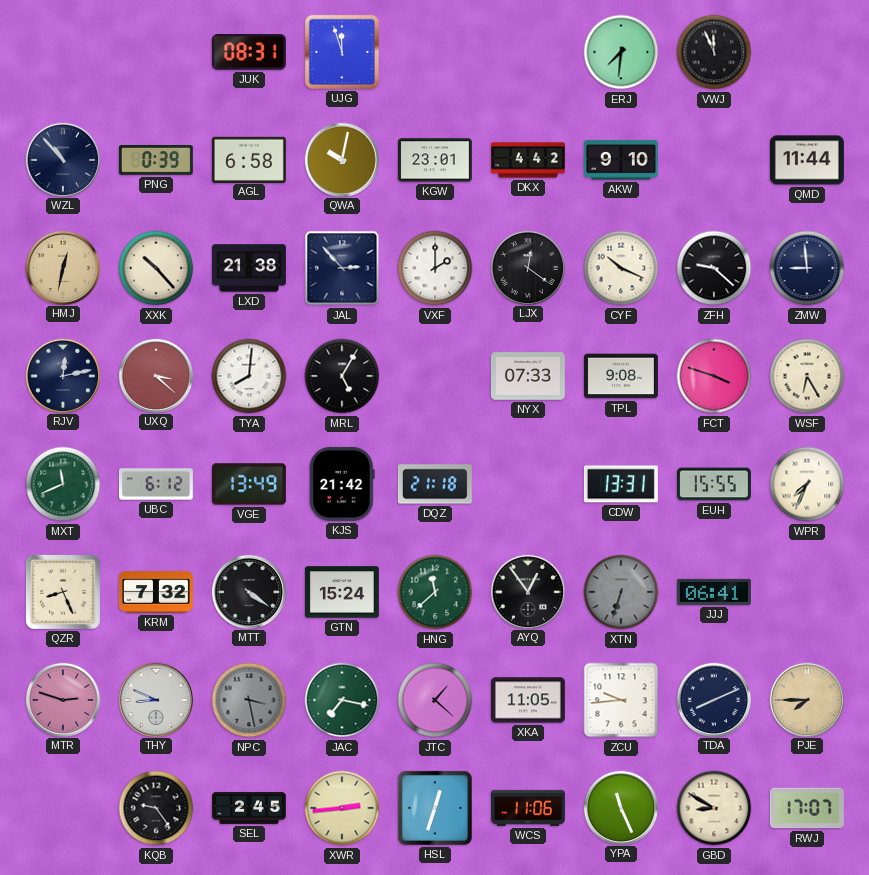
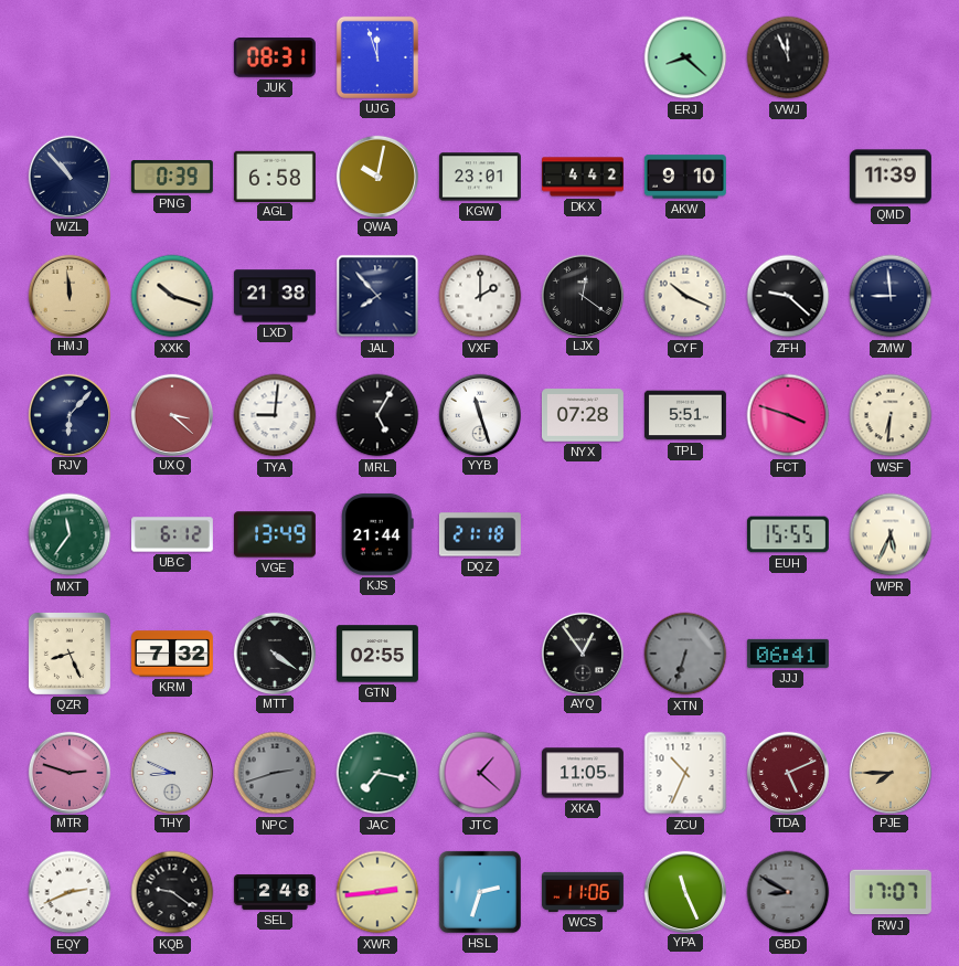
ERJ: 7:31 -> 8:22 (685, 57)
QMD: 11:44 -> 11:39 (891, 177)
HMJ: 12:32 -> 11:59 (68, 295)
XXK: 10:23 -> 10:18 (172, 296)
JAL: 2:53 -> 7:53 (377, 296)
RJV: 12:13 -> 6:07 (68, 414)
TYA: 8:01 -> 9:01 (275, 415)
YYB: none -> 11:27 (479, 414)
NYX: 07:33 -> 07:28 (583, 415)
TPL: 9:08 -> 5:51 (685, 415)
WSF: 6:25 -> 6:31 (891, 415)
MXT: 11:41 -> 11:36 (70, 534)
KJS: 21:42 -> 21:44 (377, 534)
CDW: 13:31 -> none (621, 484)
WPR: 7:34 -> 5:34 (891, 534)
GTN: 15:24 -> 02:55 (377, 654)
HNG: 11:38 -> none (435, 592)
NPC: 3:28 -> 2:42 (275, 773)
ZCU: 9:44 -> 10:34 (685, 773)
TDA: 8:11 -> 5:11 (787, 772)
TDA dial: navy -> burgundy (787, 772)
EQY: none -> 2:41 (70, 892)
KQB: 9:24 -> 9:21 (172, 892)
SEL: 2:45 -> 2:48 (276, 892)
HSL: 12:33 -> 2:33 (480, 892)
GBD dial: cream -> grey (788, 892)
